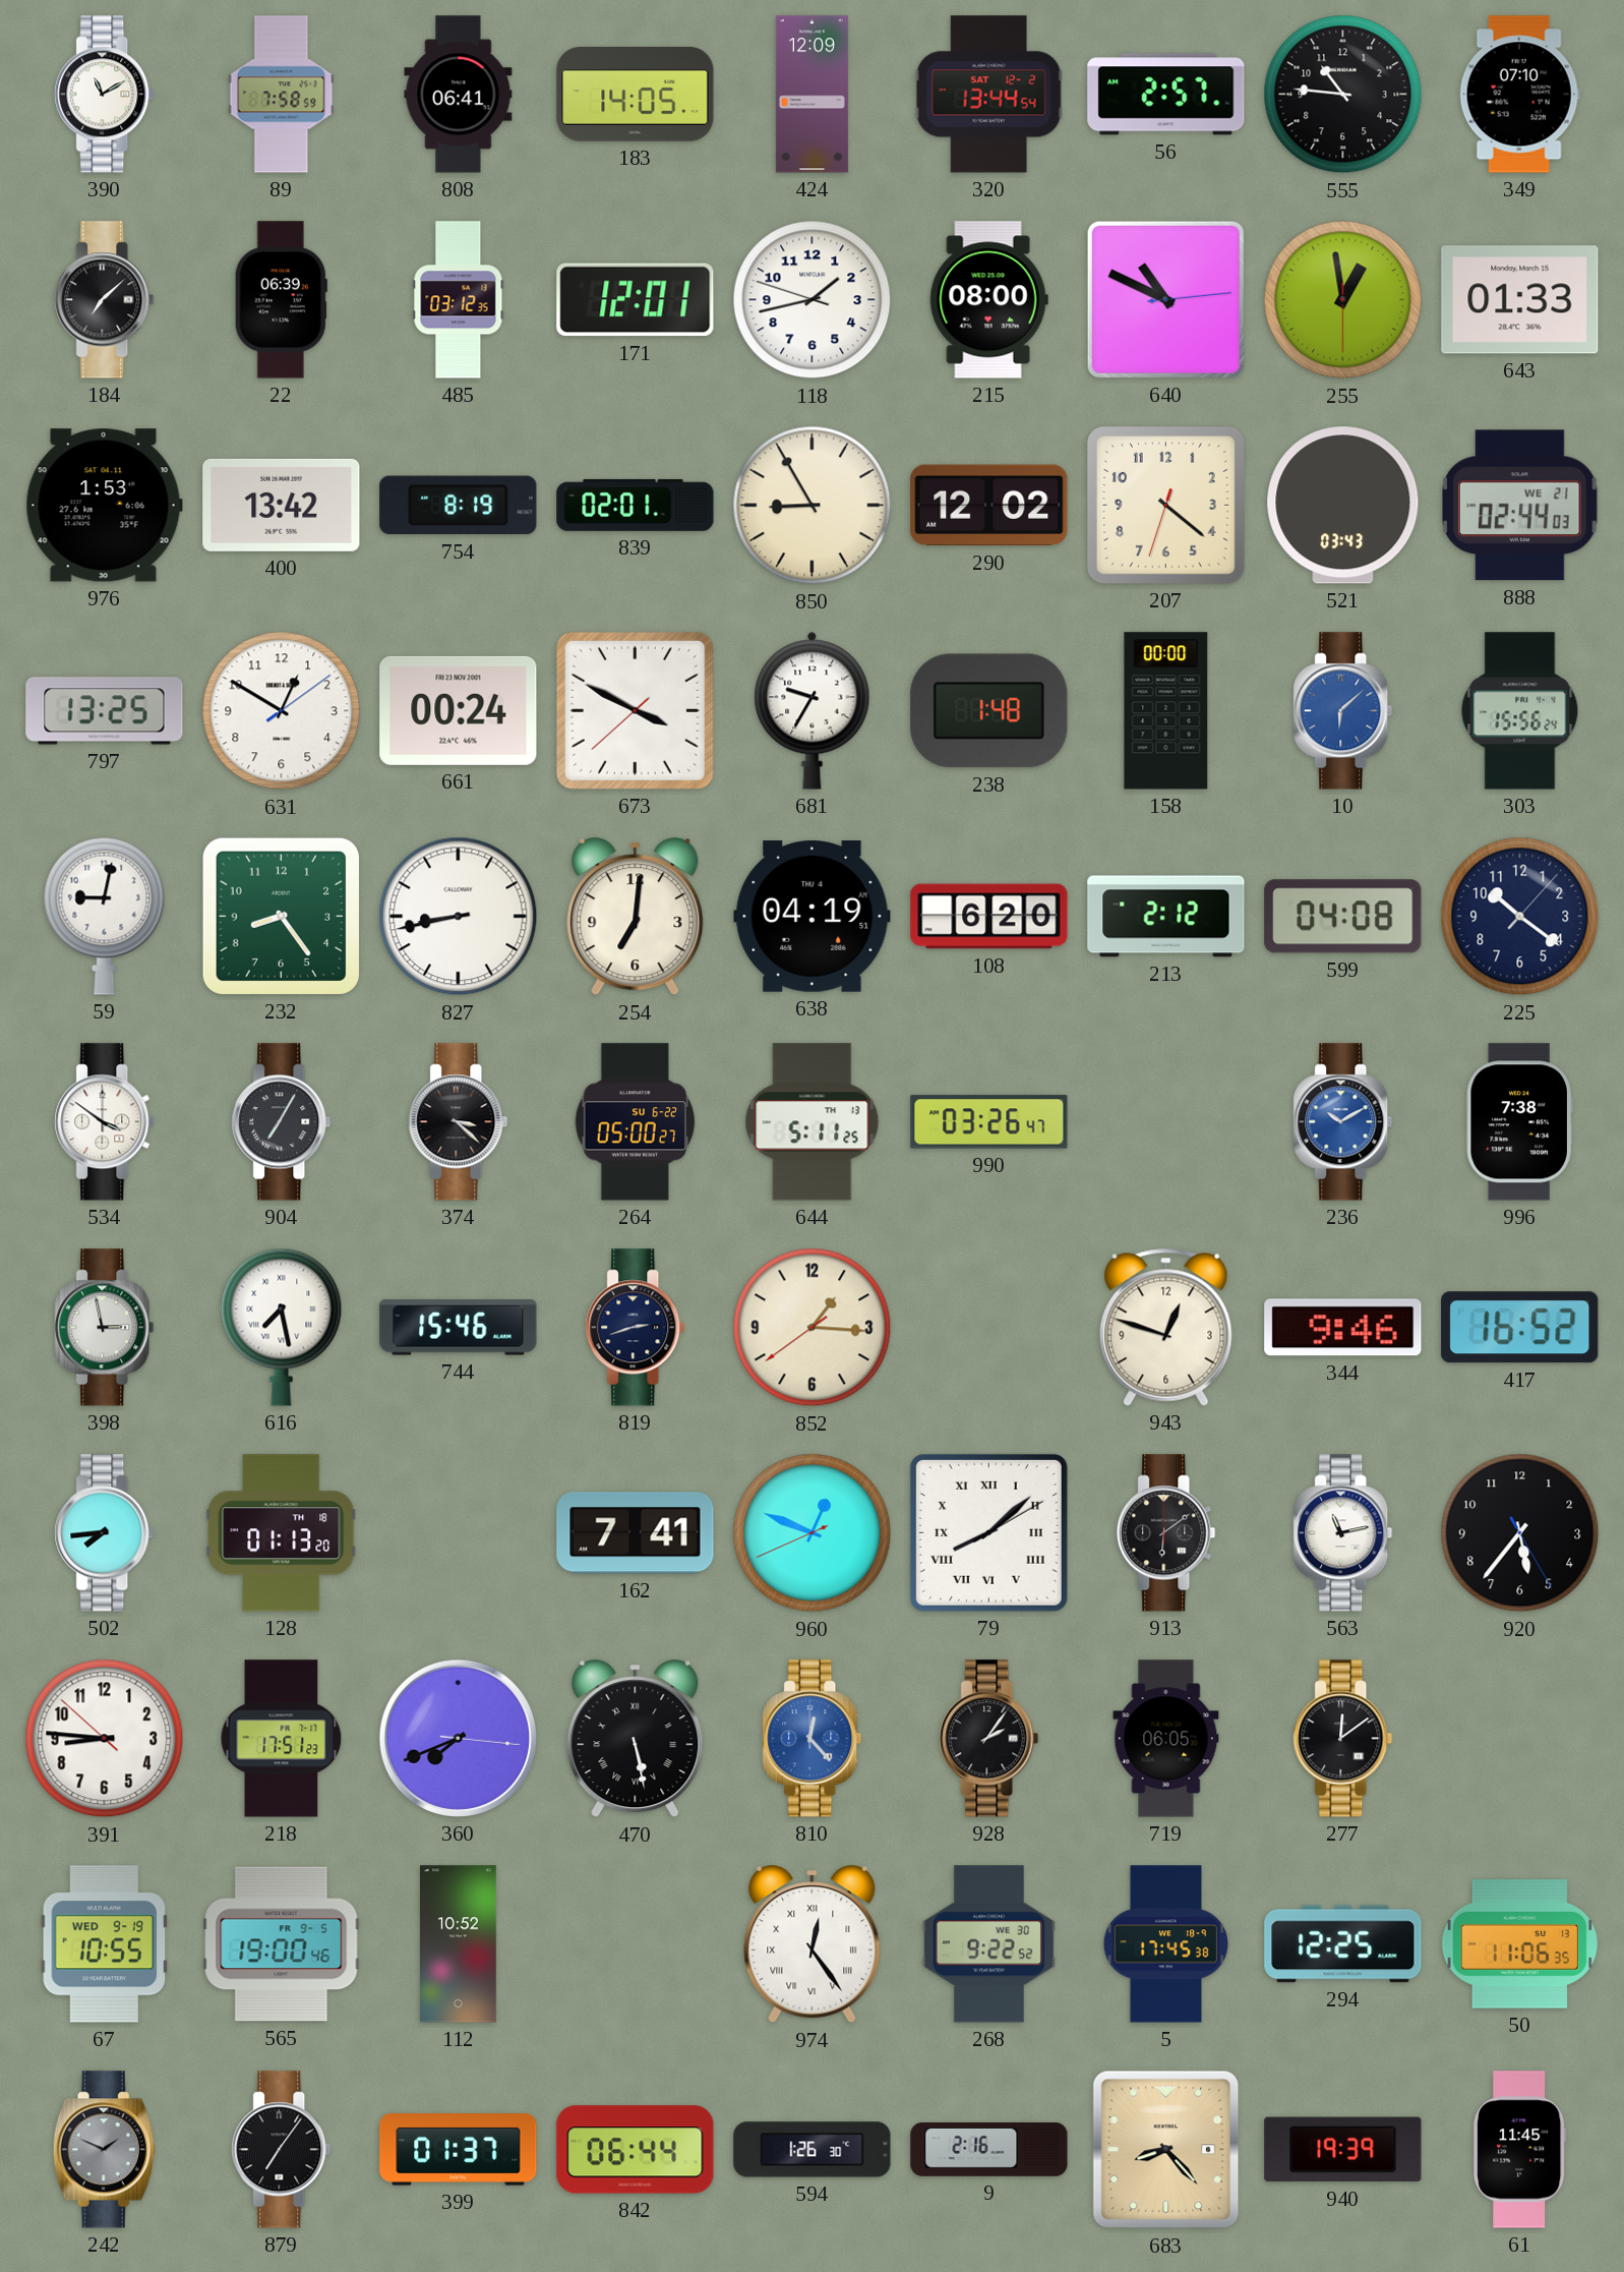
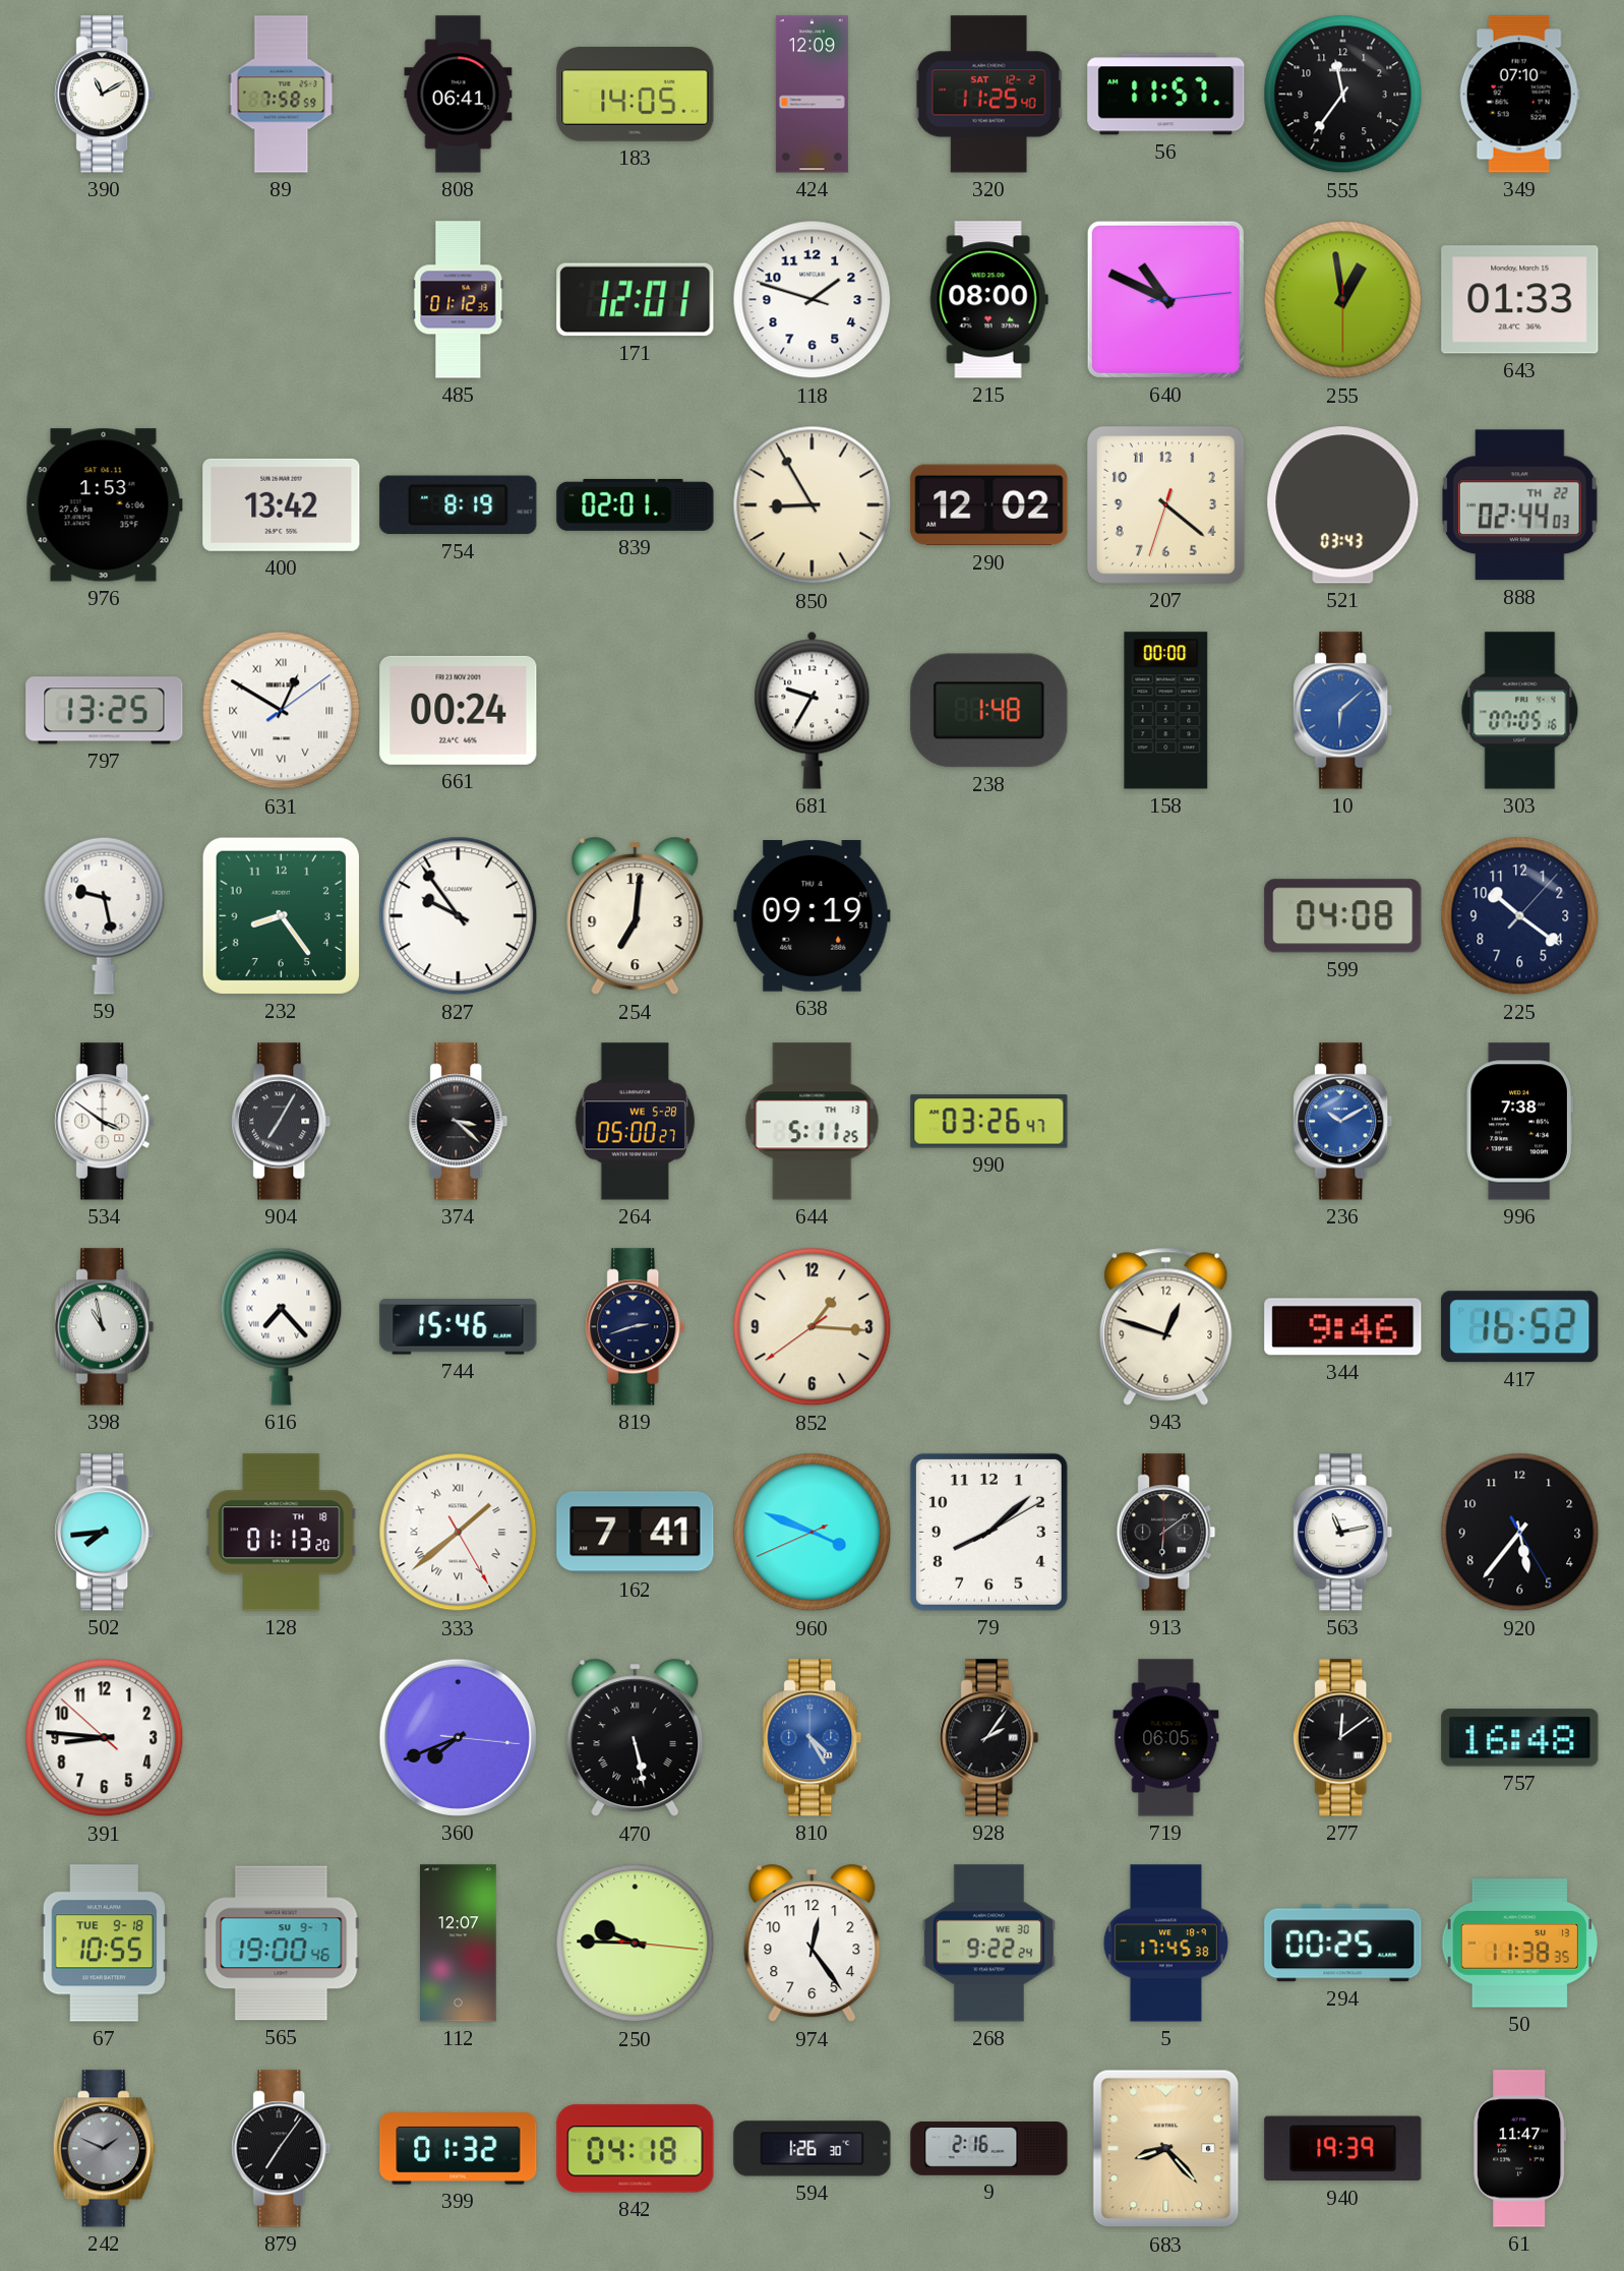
320: 13:44 -> 11:25 (988, 95)
56: 2:57 -> 11:57 (1166, 95)
555: 10:46 -> 11:36 (1343, 95)
184: 7:08 -> none (105, 300)
22: 06:39 -> none (281, 300)
485: 03:12 -> 01:12 (459, 300)
118: 1:42 -> 1:47 (813, 300)
888 date: WE 21 -> TH 22 (1520, 505)
631 numerals: Arabic -> Roman (282, 711)
673: 3:49 -> none (635, 710)
303: 15:56 -> 07:05 (1520, 711)
59: 9:02 -> 9:28 (105, 915)
827: 8:43 -> 9:54 (459, 916)
638: 04:19 -> 09:19 (813, 916)
108: 6:20 -> none (989, 917)
213: 2:12 -> none (1166, 917)
264 date: SU 6-22 -> WE 5-28 (636, 1122)
398: 2:58 -> 10:58 (105, 1327)
616: 7:28 -> 7:23 (282, 1326)
333: none -> 1:38 (459, 1533)
960: 12:48 -> 3:48 (813, 1533)
79 numerals: Roman -> Arabic (988, 1532)
218: 17:51 -> none (282, 1739)
810: 12:23 -> 4:25 (813, 1738)
757: none -> 16:48 (1520, 1738)
67 date: WED 9-19 -> TUE 9-18 (105, 1944)
565 date: FR 9-5 -> SU 9-7 (282, 1944)
112: 10:52 -> 12:07 (459, 1944)
250: none -> 9:45 (636, 1944)
974 numerals: Roman -> Arabic (813, 1944)
268: 9:22:52 -> 9:22:24 (988, 1944)
294: 12:25 -> 00:25 (1343, 1944)
50: 11:06 -> 11:38 (1520, 1944)
399: 01:37 -> 01:32 (459, 2149)
842: 06:44 -> 04:18 (636, 2149)
61: 11:45 -> 11:47 (1520, 2149)
